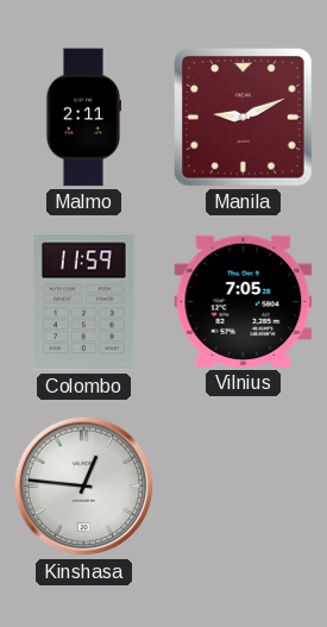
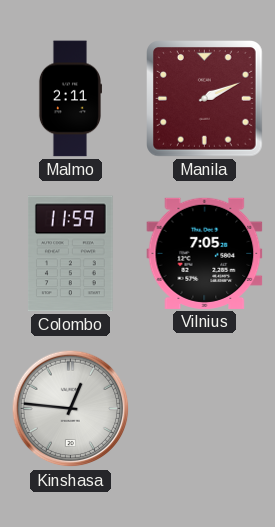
Manila: 9:11 -> 2:11 (205, 99)
